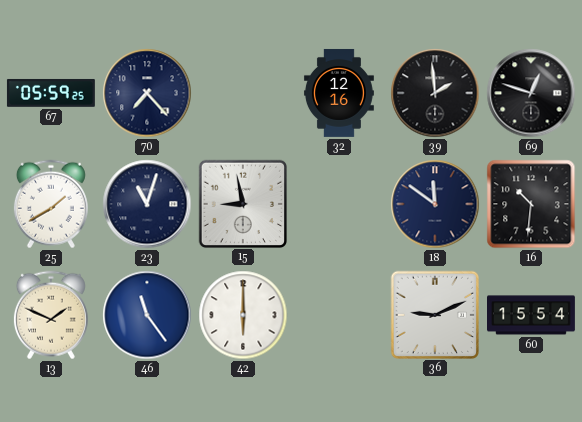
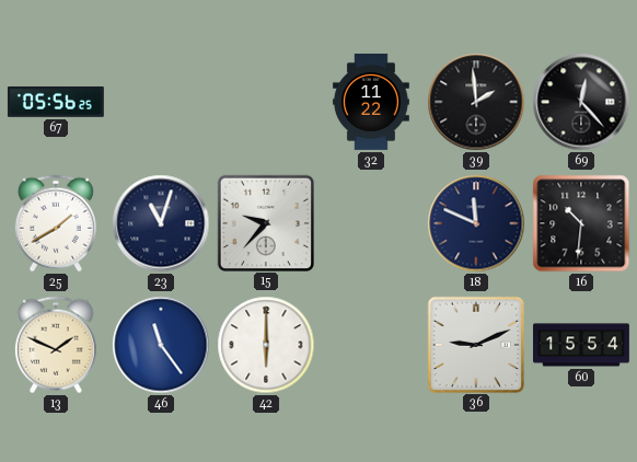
67: 05:59 -> 05:56 (56, 102)
70: 7:23 -> none (147, 93)
32: 12:16 -> 11:22 (371, 102)
69: 12:48 -> 12:23 (581, 102)
15: 8:58 -> 9:37 (265, 222)
18: 11:51 -> 11:49 (476, 223)
